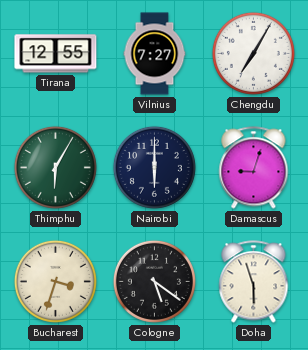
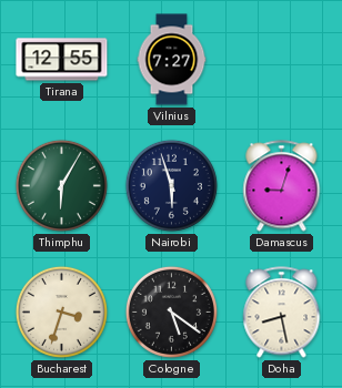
Chengdu: 7:05 -> none (253, 53)
Nairobi: 6:00 -> 5:57 (171, 185)
Doha: 5:57 -> 8:28 (282, 313)
